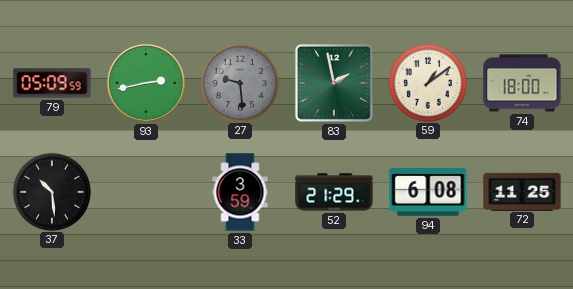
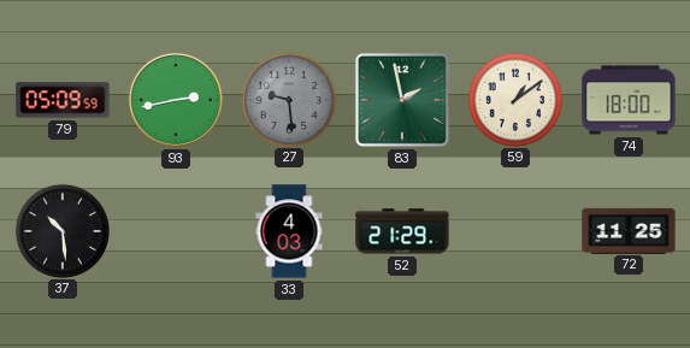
33: 3:59 -> 4:03 (289, 231)
94: 6:08 -> none (428, 193)
